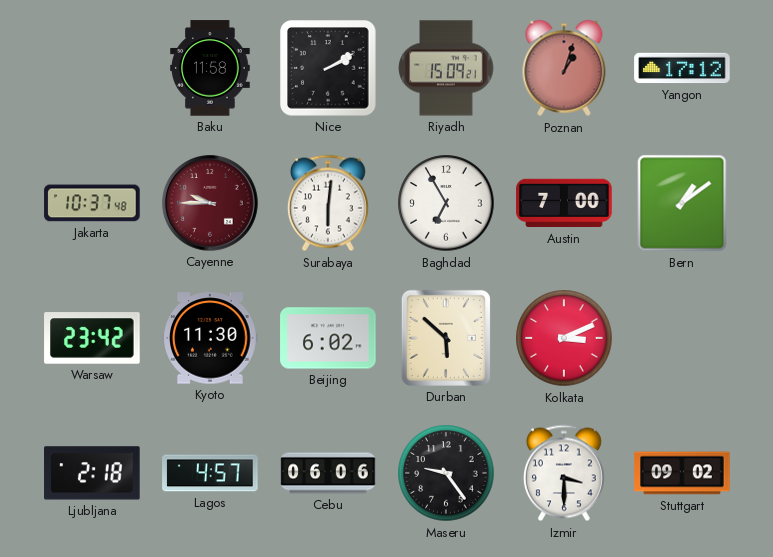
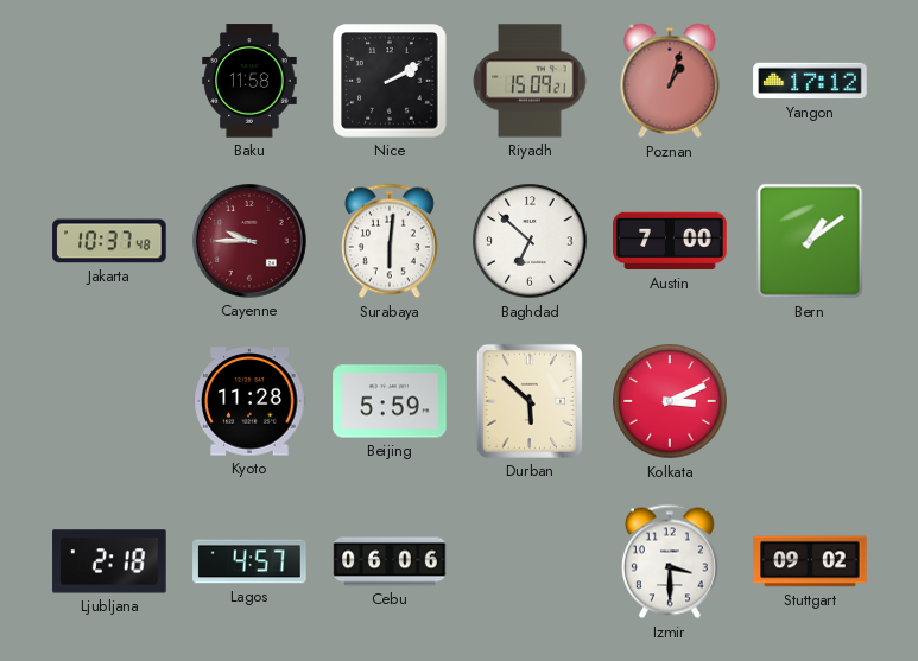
Baghdad: 6:55 -> 6:52 (530, 241)
Warsaw: 23:42 -> none (92, 338)
Kyoto: 11:30 -> 11:28 (249, 401)
Beijing: 6:02 -> 5:59 (390, 401)
Maseru: 9:24 -> none (446, 473)
